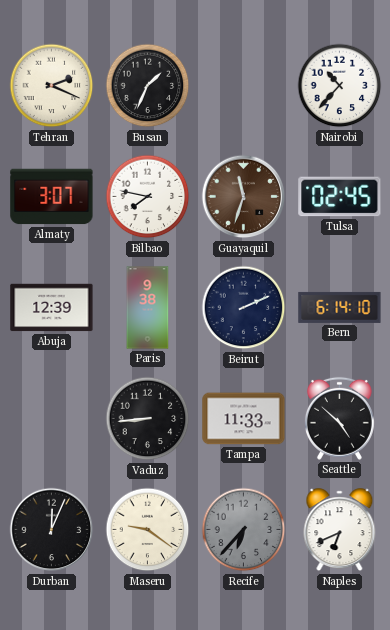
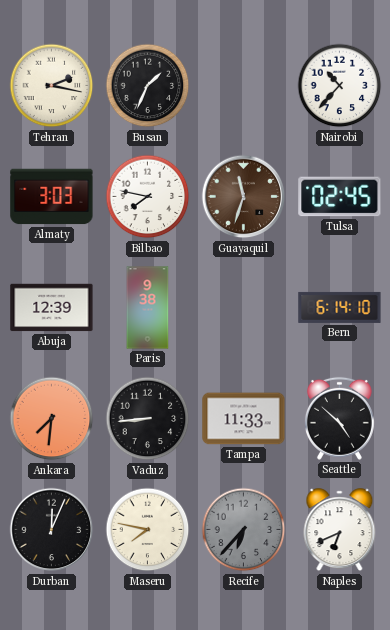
Tehran: 2:19 -> 2:17 (52, 86)
Almaty: 3:07 -> 3:03 (52, 197)
Beirut: 2:11 -> none (244, 308)
Ankara: none -> 7:31 (52, 419)
Maseru: 9:21 -> 7:47 (148, 530)
